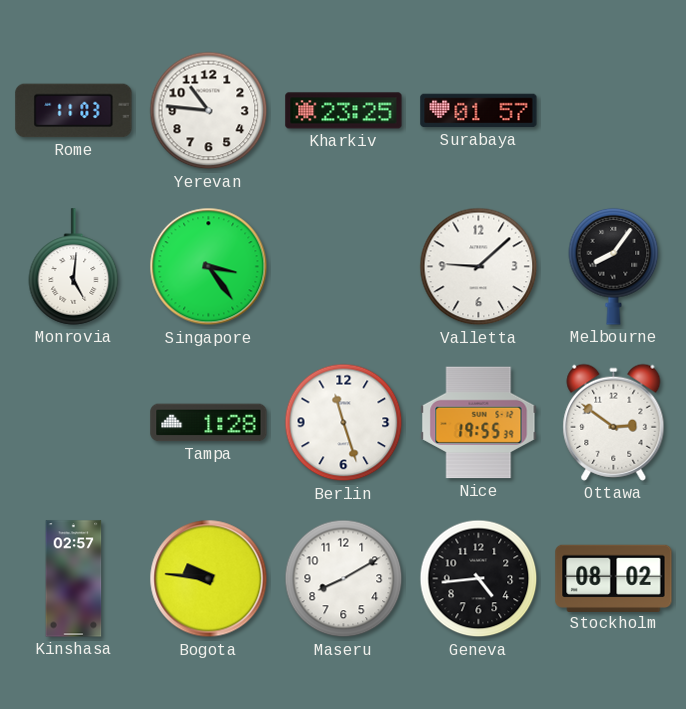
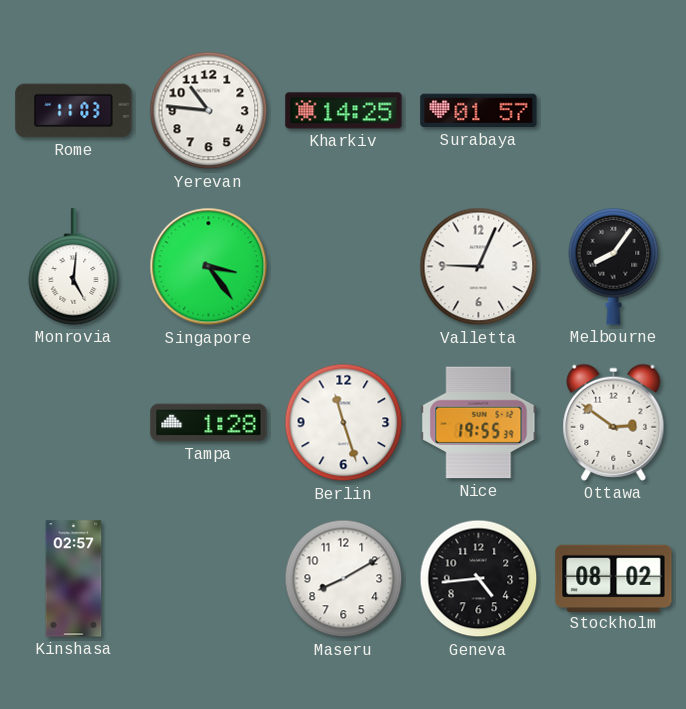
Kharkiv: 23:25 -> 14:25 (344, 111)
Valletta: 9:08 -> 9:04 (479, 267)
Bogota: 9:46 -> none (209, 579)
